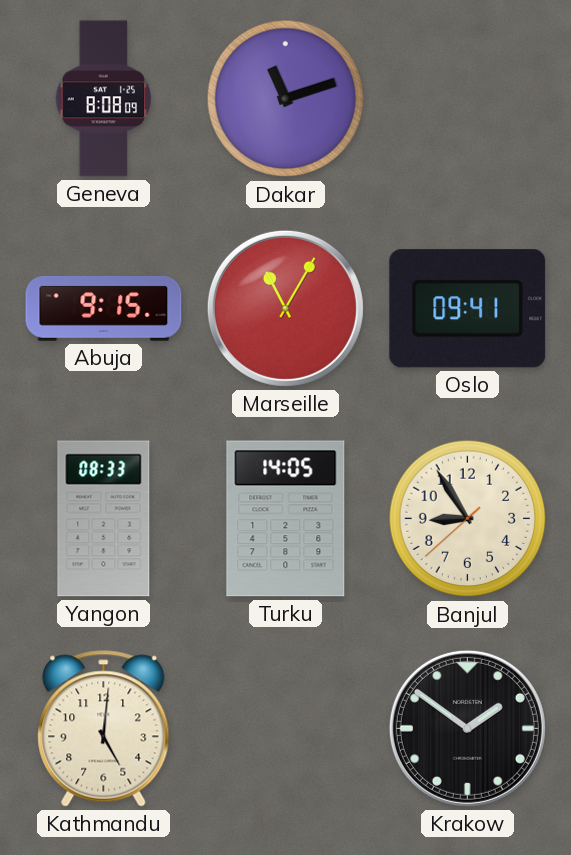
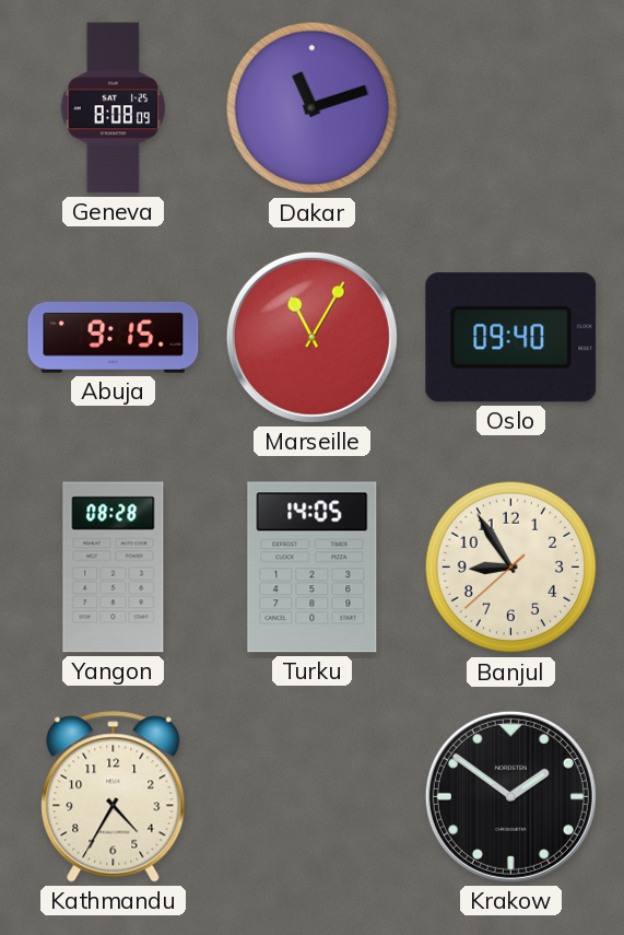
Oslo: 09:41 -> 09:40 (511, 338)
Yangon: 08:33 -> 08:28 (114, 568)
Kathmandu: 5:01 -> 4:35 (114, 797)
